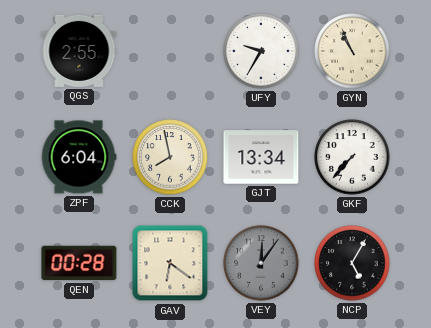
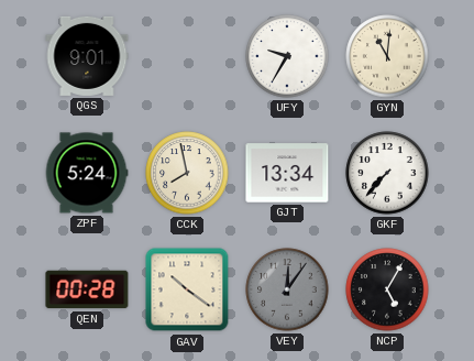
QGS: 2:55 -> 9:01 (87, 56)
GYN: 10:56 -> 11:01 (387, 56)
ZPF: 6:04 -> 5:24 (87, 173)
GAV: 6:21 -> 10:21 (187, 289)
